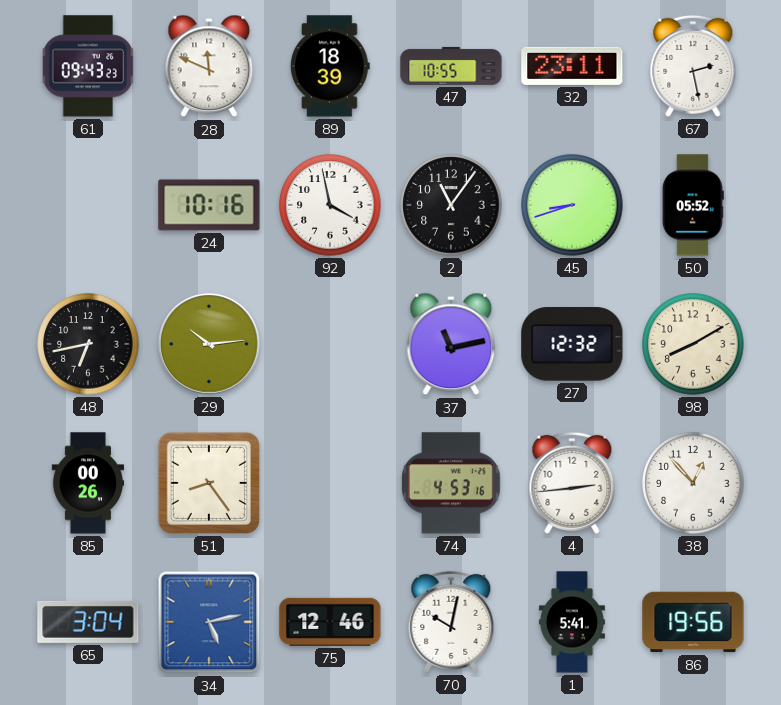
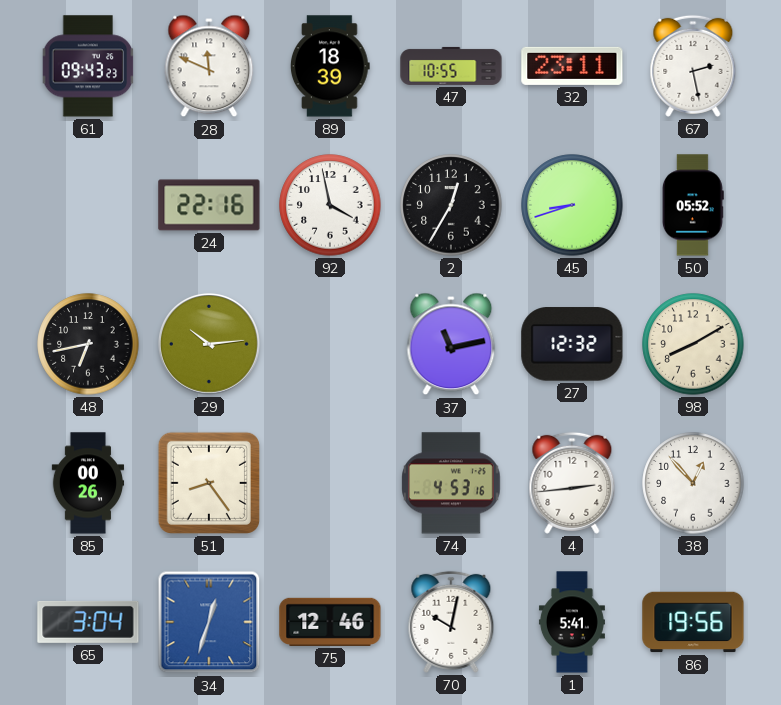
24: 10:16 -> 22:16 (209, 205)
2: 11:06 -> 12:35 (451, 205)
34: 5:13 -> 12:33 (209, 622)
